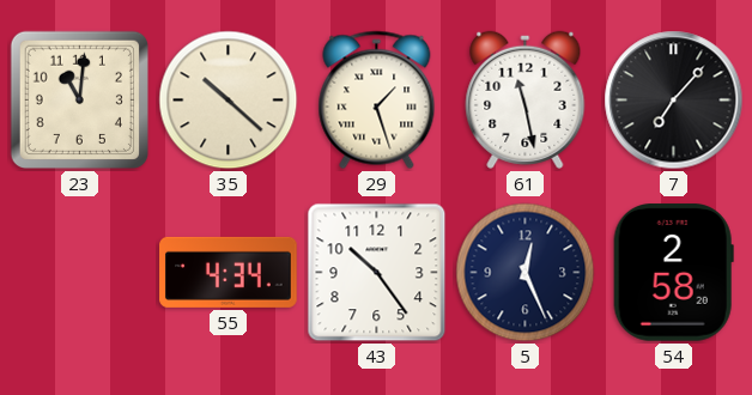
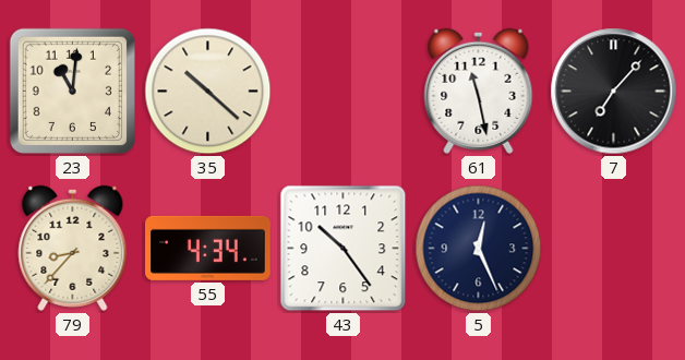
29: 1:27 -> none (377, 101)
79: none -> 8:37 (73, 248)
54: 2:58 -> none (673, 273)
